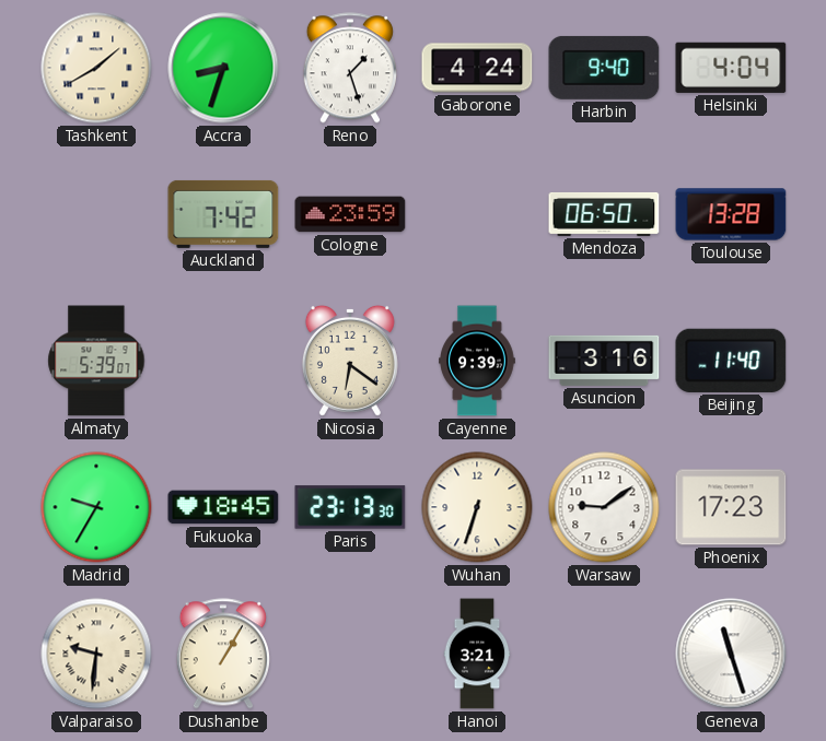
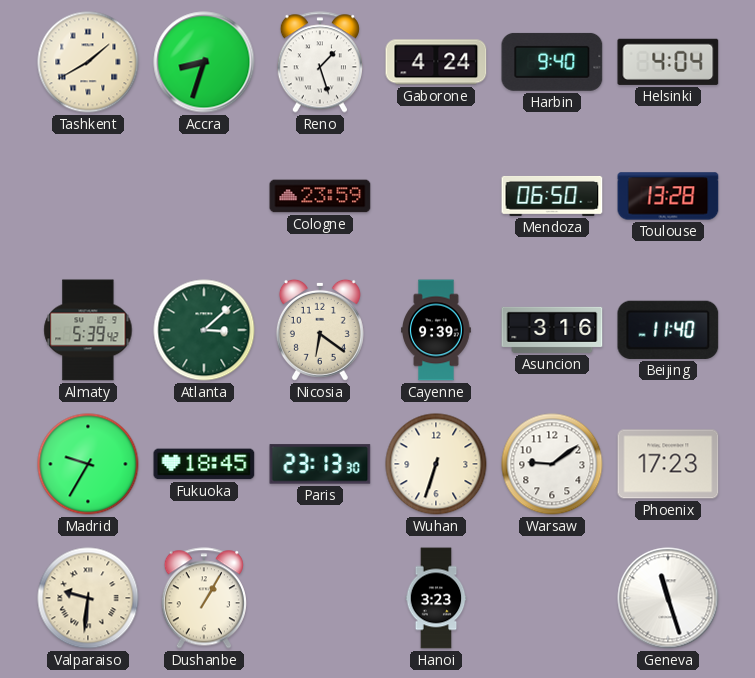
Auckland: 7:42 -> none (223, 214)
Almaty: 5:39:07 -> 5:39:42 (88, 330)
Atlanta: none -> 3:08 (204, 330)
Hanoi: 3:21 -> 3:23 (436, 598)
